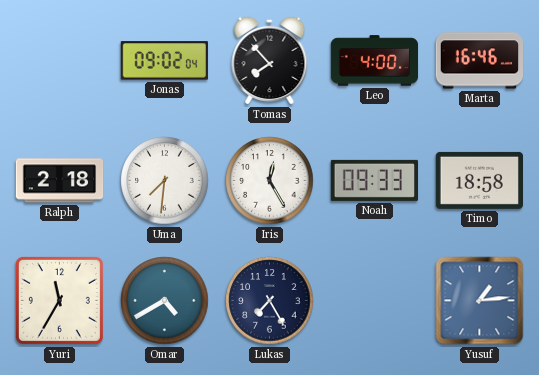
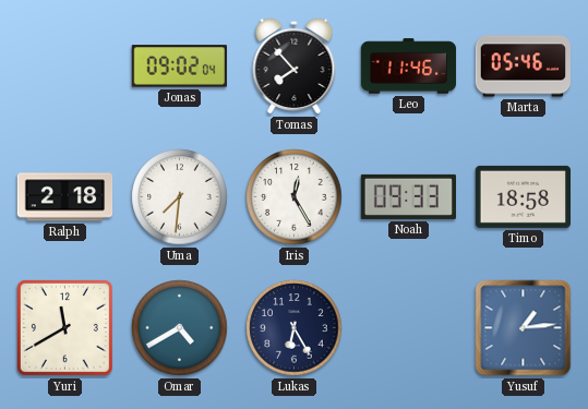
Leo: 4:00 -> 11:46 (409, 67)
Marta: 16:46 -> 05:46 (523, 67)
Yuri: 11:35 -> 11:40 (64, 327)
Lukas: 7:25 -> 6:25 (295, 328)
